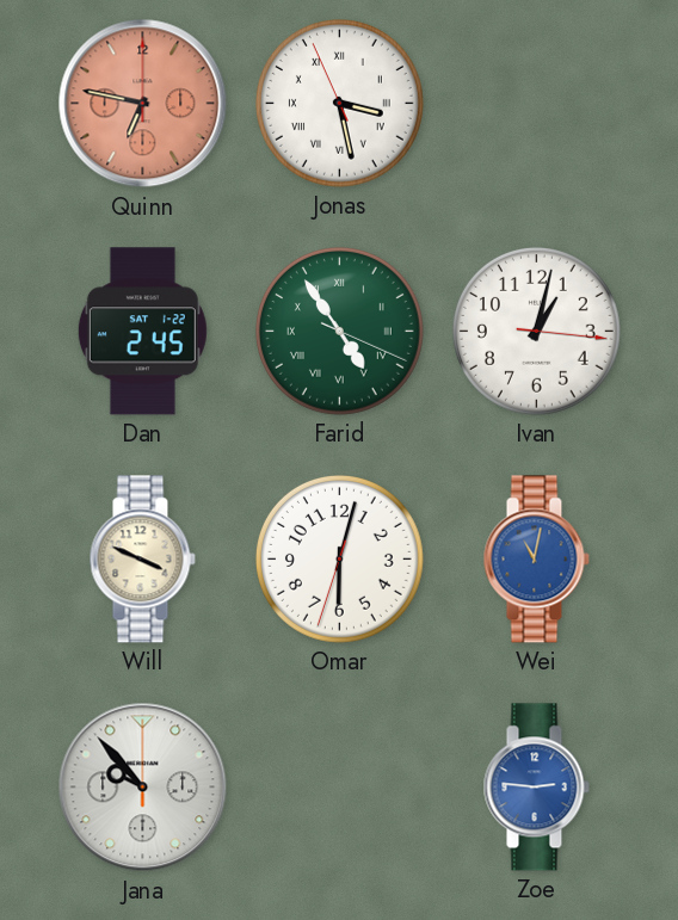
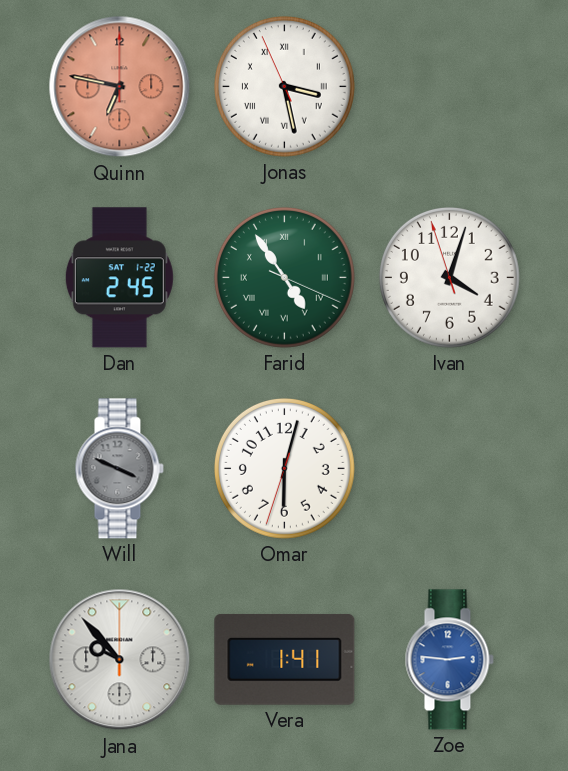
Ivan: 1:02 -> 4:02 (449, 277)
Will dial: cream -> grey (119, 469)
Wei: 11:02 -> none (536, 560)
Vera: none -> 1:41 (285, 659)
